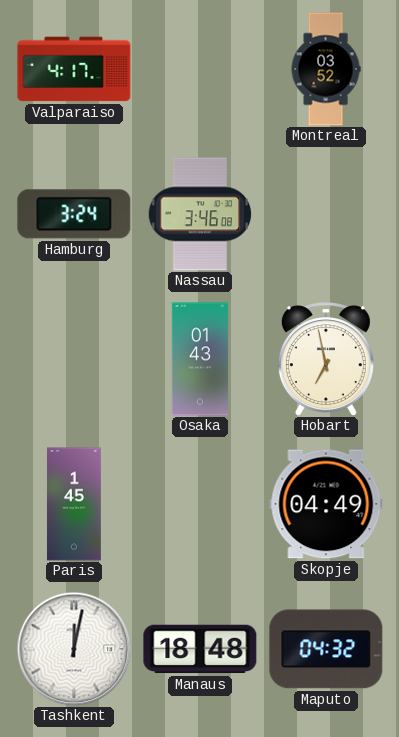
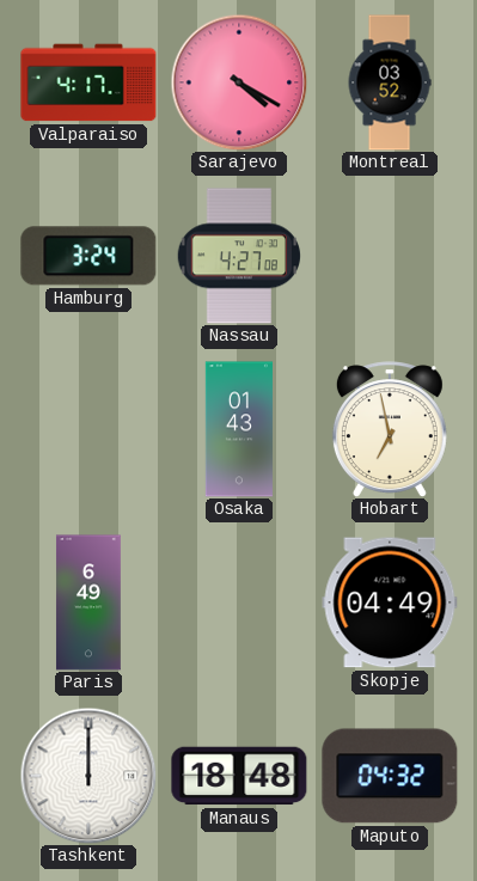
Sarajevo: none -> 4:20 (239, 82)
Nassau: 3:46 -> 4:27 (238, 256)
Paris: 1:45 -> 6:49 (88, 602)
Tashkent: 12:02 -> 12:00 (88, 776)
